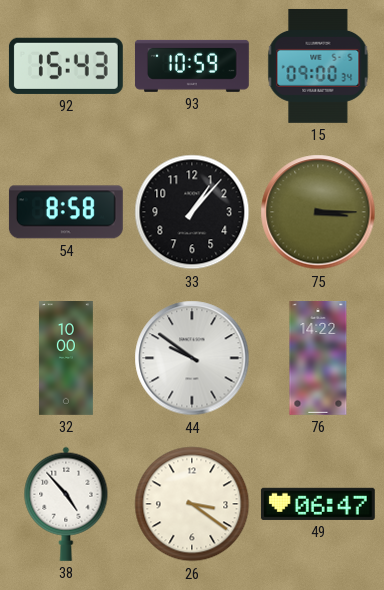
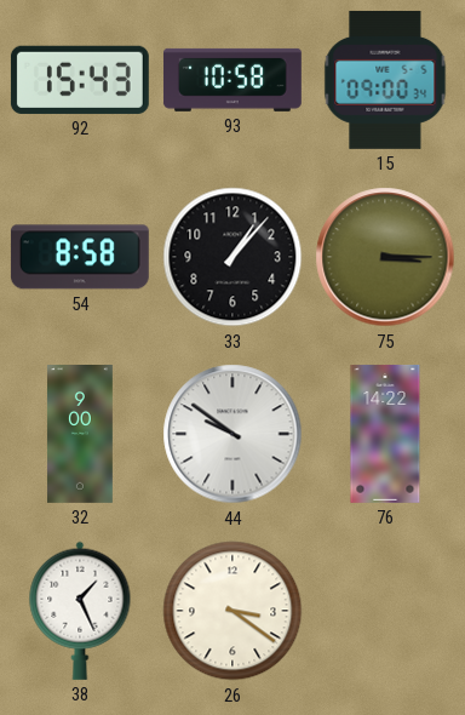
93: 10:59 -> 10:58 (232, 80)
32: 10:00 -> 9:00 (80, 435)
38: 4:53 -> 1:26 (80, 611)
49: 06:47 -> none (318, 504)
